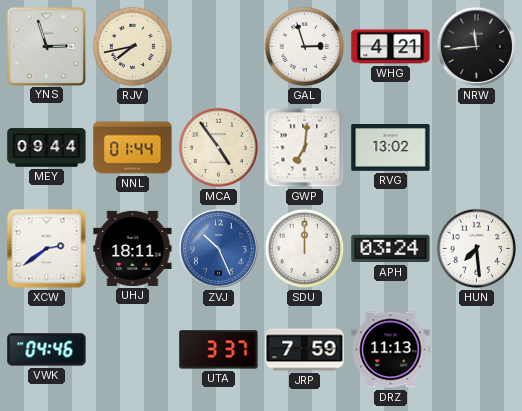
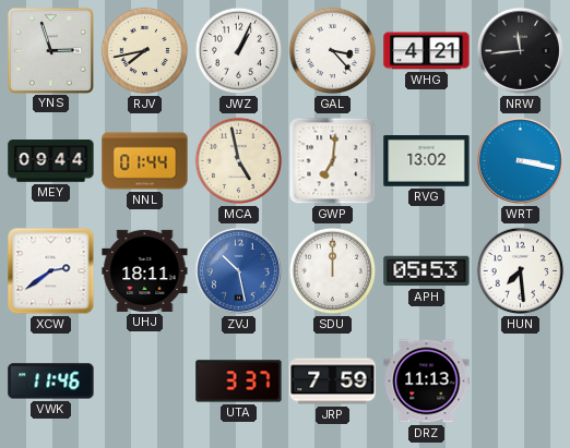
JWZ: none -> 1:04 (239, 51)
GAL: 2:57 -> 3:23 (333, 51)
MCA: 4:54 -> 4:58 (239, 161)
WRT: none -> 3:17 (520, 160)
ZVJ: 10:26 -> 10:28 (238, 270)
APH: 03:24 -> 05:53 (427, 271)
VWK: 04:46 -> 11:46 (51, 382)
